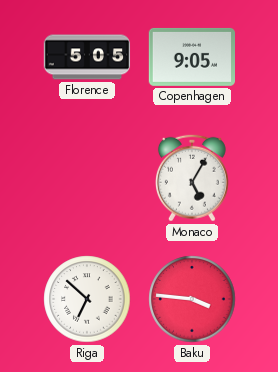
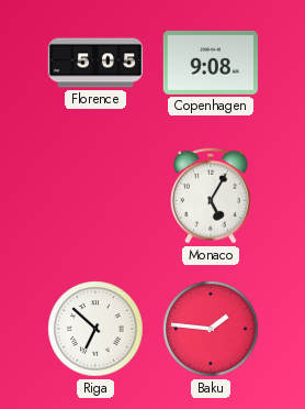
Copenhagen: 9:05 -> 9:08 (210, 63)
Baku: 3:46 -> 1:46 (211, 329)
